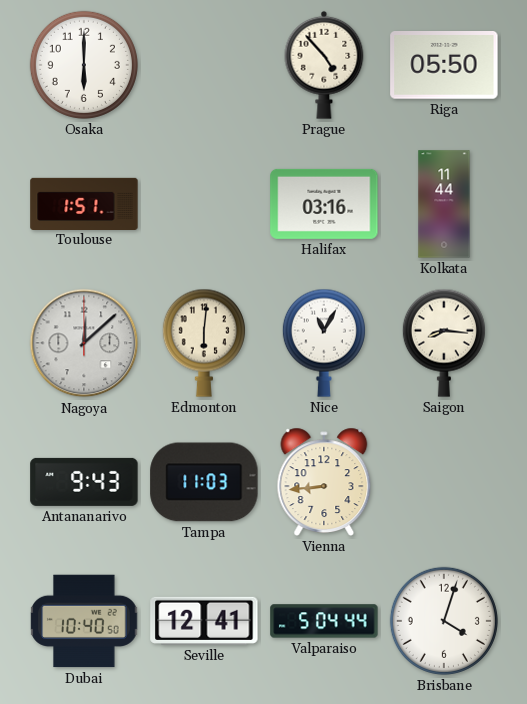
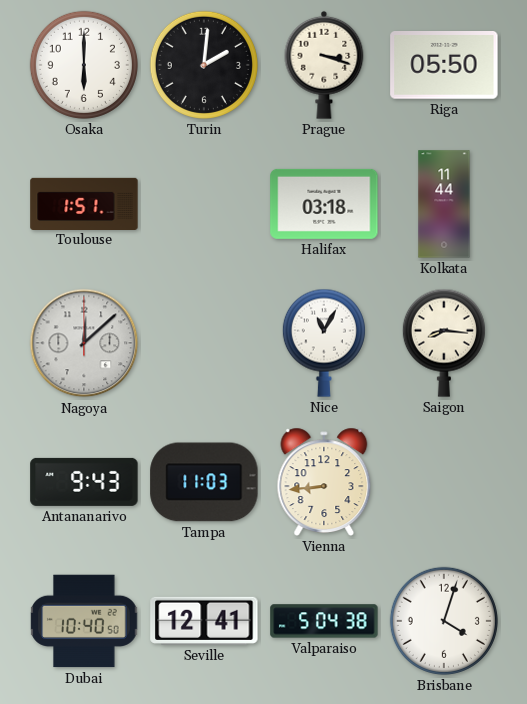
Turin: none -> 2:01 (204, 65)
Prague: 4:53 -> 3:18 (324, 65)
Halifax: 03:16 -> 03:18 (324, 204)
Edmonton: 6:01 -> none (204, 343)
Valparaiso: 5:04:44 -> 5:04:38 (324, 621)
